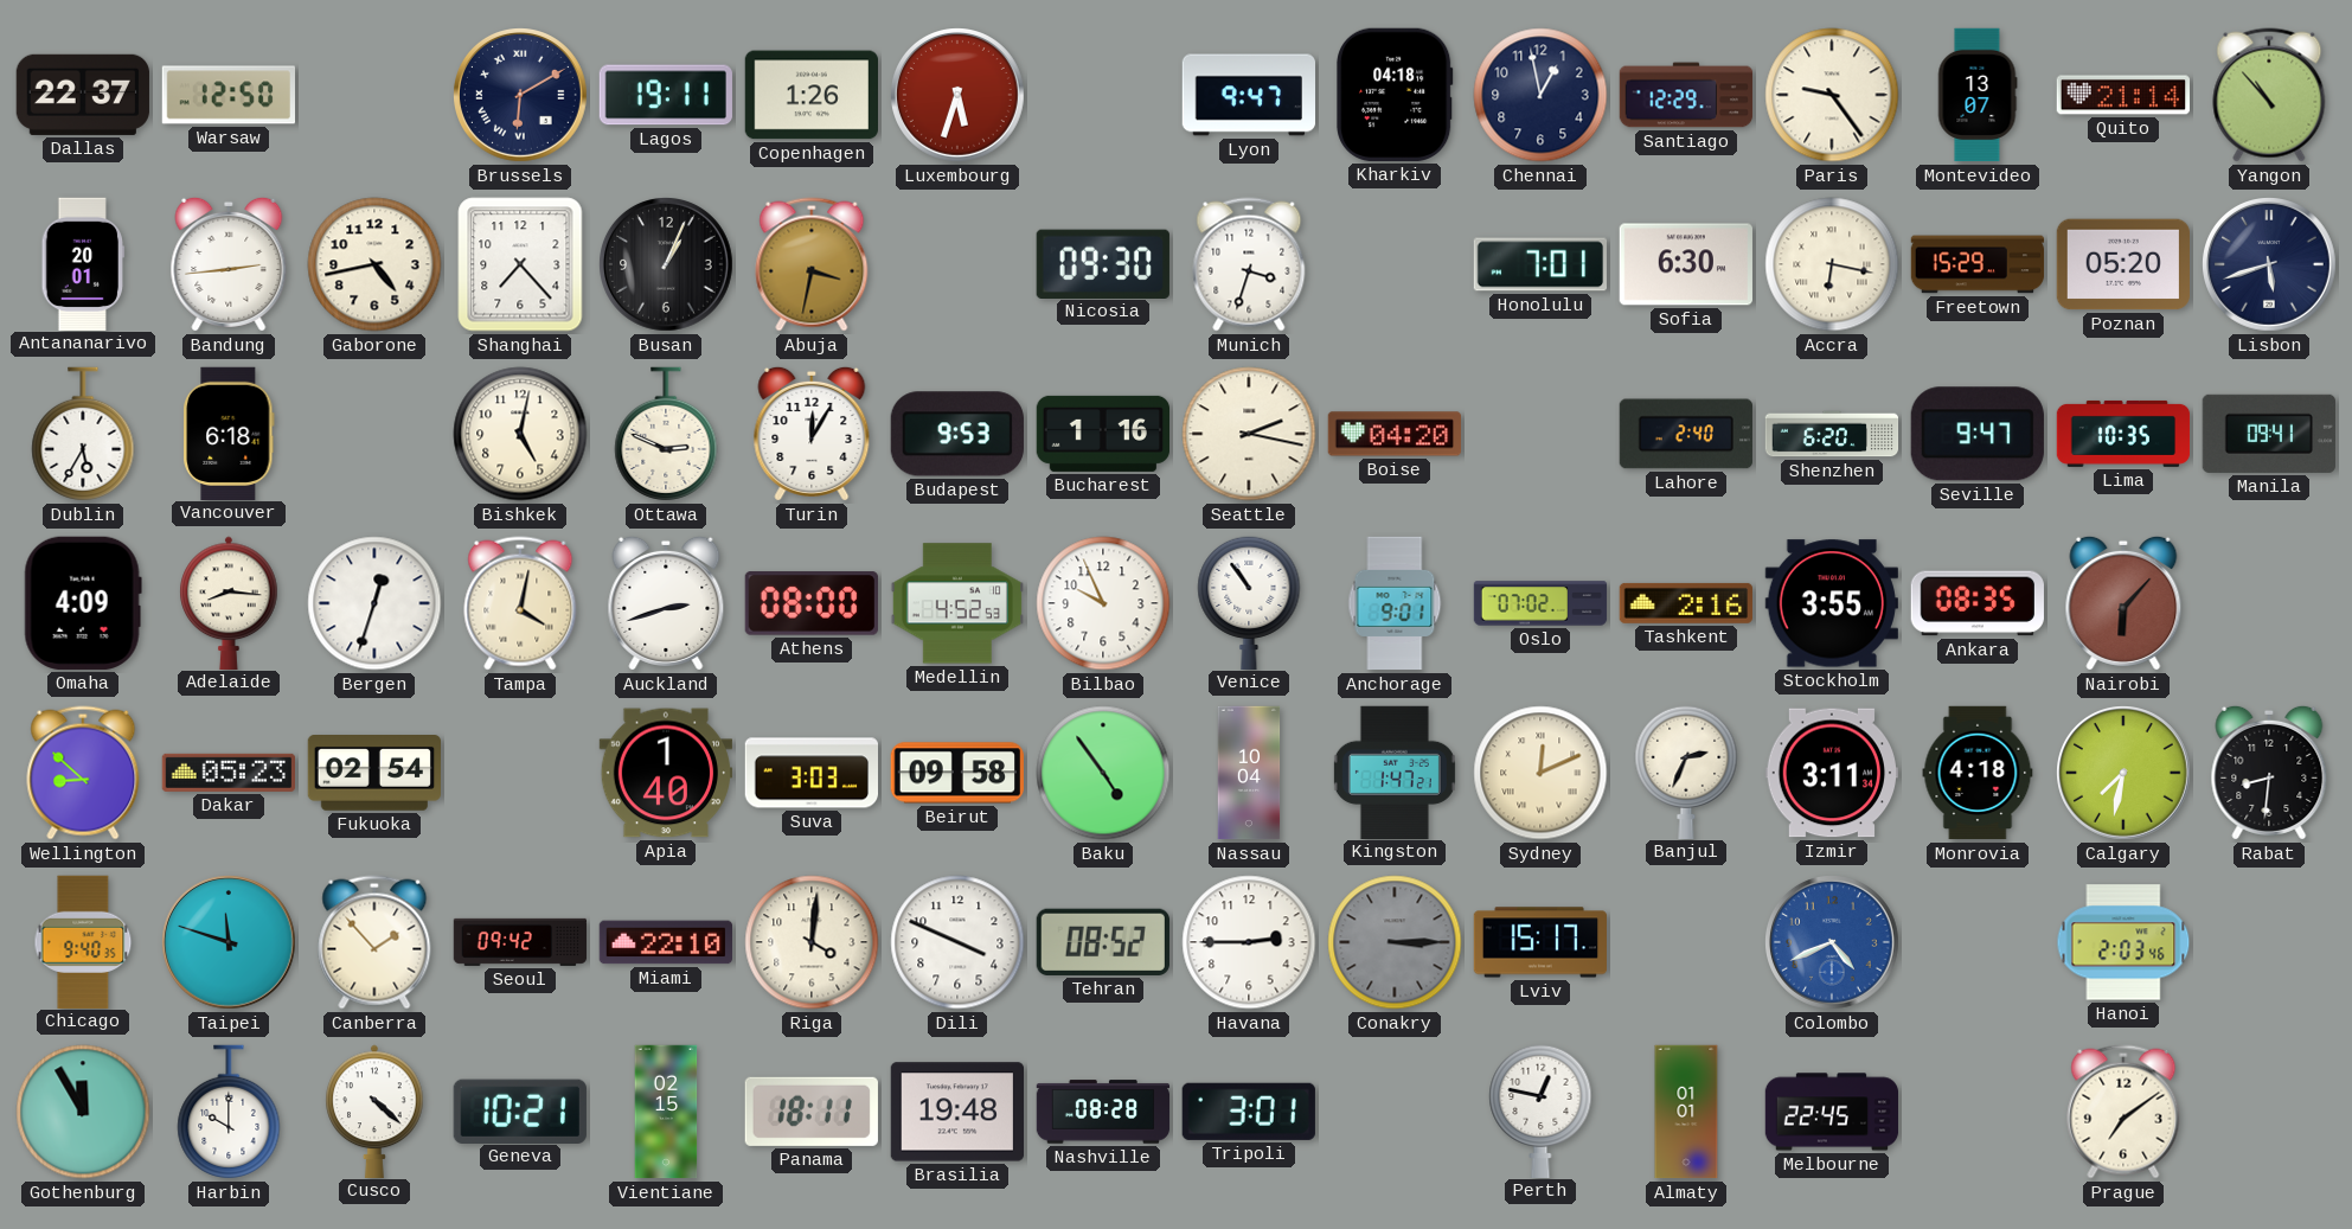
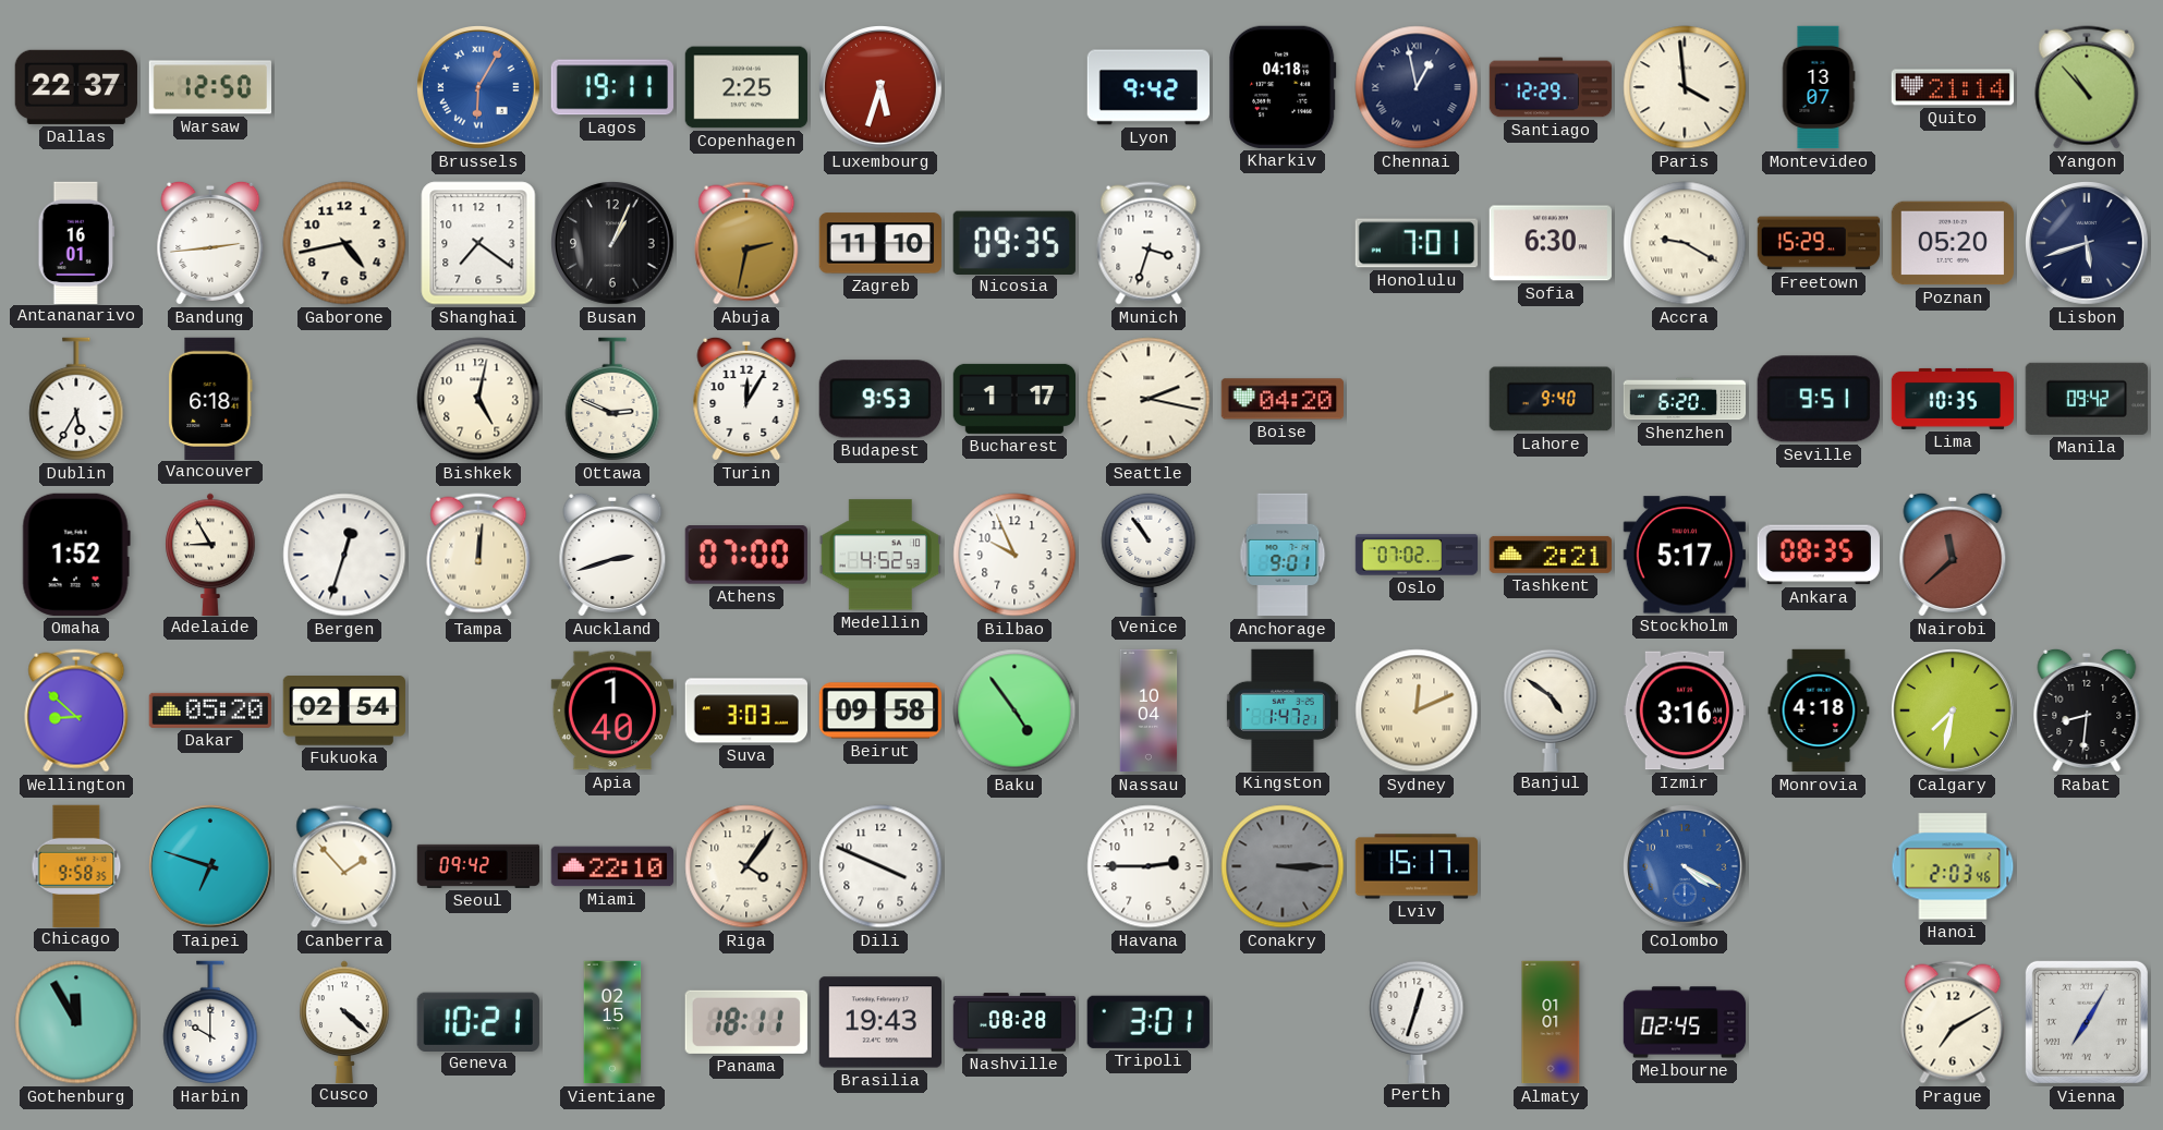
Brussels: 6:10 -> 6:05 (479, 88)
Brussels dial: navy -> blue (479, 88)
Copenhagen: 1:26 -> 2:25 (745, 87)
Lyon: 9:47 -> 9:42 (1147, 87)
Chennai numerals: Arabic -> Roman (1417, 87)
Paris: 9:24 -> 3:59 (1685, 87)
Antananarivo: 20:01 -> 16:01 (76, 242)
Shanghai: 7:23 -> 7:21 (478, 243)
Abuja: 3:32 -> 2:32 (746, 243)
Zagreb: none -> 11:10 (879, 243)
Nicosia: 09:30 -> 09:35 (1014, 242)
Accra: 6:17 -> 9:20 (1685, 243)
Bucharest: 1:16 -> 1:17 (1013, 399)
Lahore: 2:40 -> 9:40 (1551, 399)
Seville: 9:47 -> 9:51 (1819, 399)
Manila: 09:41 -> 09:42 (2087, 399)
Omaha: 4:09 -> 1:52 (76, 555)
Adelaide: 8:16 -> 8:55 (210, 554)
Tampa: 4:02 -> 12:01 (478, 555)
Athens: 08:00 -> 07:00 (746, 555)
Tashkent: 2:16 -> 2:21 (1550, 555)
Stockholm: 3:55 -> 5:17 (1685, 555)
Nairobi: 6:07 -> 11:38 (1953, 555)
Dakar: 05:23 -> 05:20 (209, 710)
Banjul: 2:34 -> 4:51 (1551, 709)
Izmir: 3:11 -> 3:16 (1684, 710)
Chicago: 9:40 -> 9:58 (76, 865)
Taipei: 11:48 -> 6:48 (211, 867)
Riga: 4:01 -> 4:06 (746, 866)
Tehran: 08:52 -> none (1103, 942)
Colombo: 4:41 -> 4:20 (1686, 867)
Brasilia: 19:48 -> 19:43 (879, 1022)
Perth: 12:47 -> 12:33 (1417, 1021)
Melbourne: 22:45 -> 02:45 (1685, 1022)
Prague: 7:09 -> 7:10 (1953, 1022)
Vienna: none -> 7:05 (2087, 1022)
